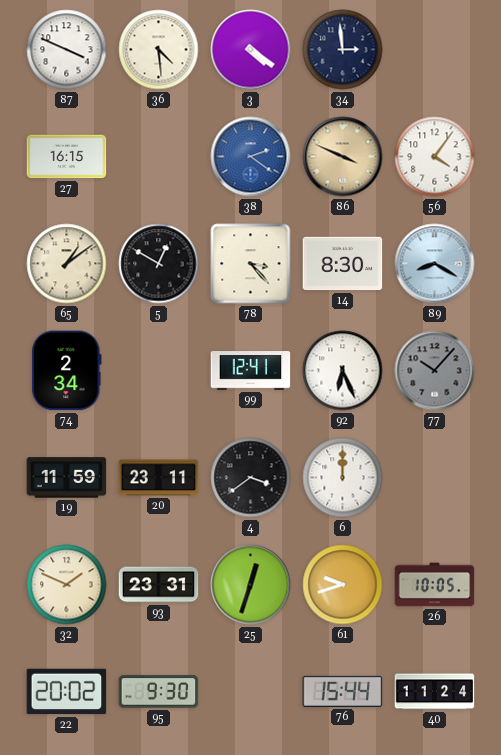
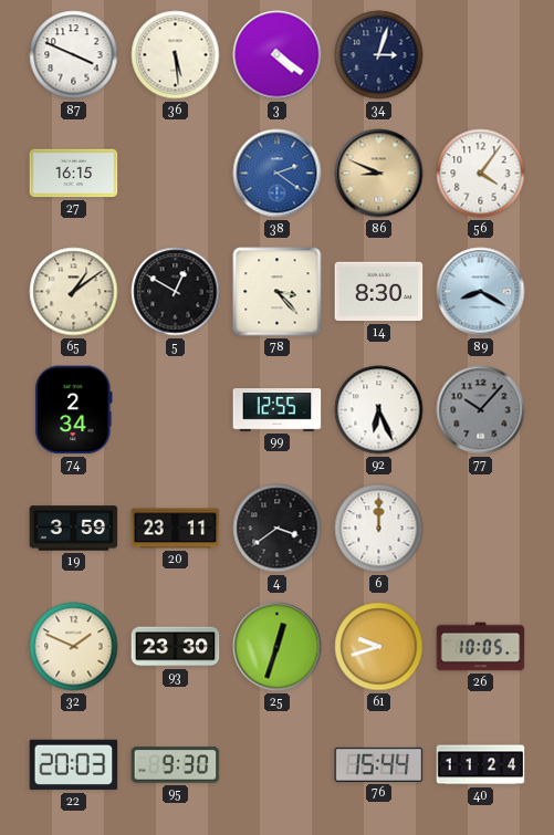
36: 4:29 -> 5:29 (176, 55)
34: 2:59 -> 3:03 (379, 55)
86: 3:49 -> 8:49 (379, 174)
99: 12:41 -> 12:55 (278, 410)
19: 11:59 -> 3:59 (74, 529)
93: 23:31 -> 23:30 (176, 647)
22: 20:02 -> 20:03 (74, 765)
